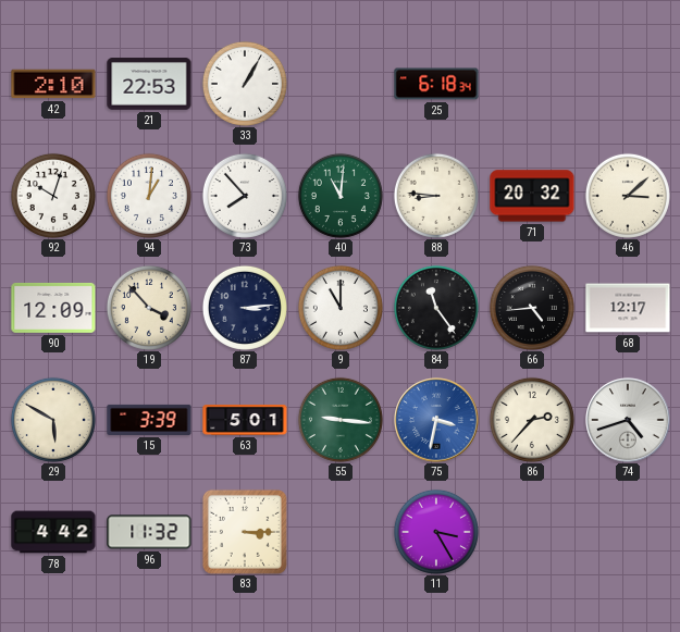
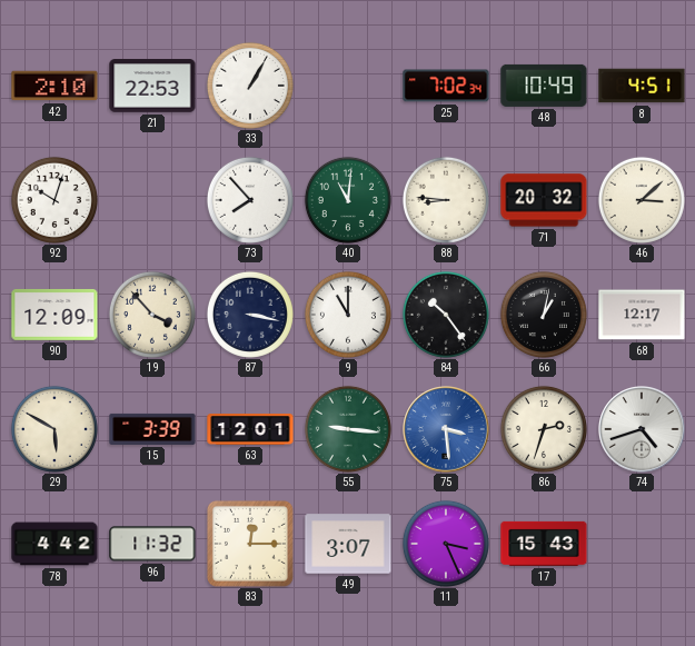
25: 6:18 -> 7:02 (446, 86)
48: none -> 10:49 (544, 86)
8: none -> 4:51 (642, 86)
94: 1:01 -> none (149, 196)
87: 3:14 -> 3:17 (250, 315)
84: 11:24 -> 10:24 (446, 315)
66: 4:44 -> 1:02 (544, 315)
63: 5:01 -> 12:01 (250, 430)
75: 3:32 -> 3:29 (446, 429)
86: 2:37 -> 2:33 (544, 429)
83: 3:15 -> 12:15 (250, 544)
49: none -> 3:07 (348, 544)
11: 3:25 -> 3:26 (446, 544)
17: none -> 15:43 (544, 544)
